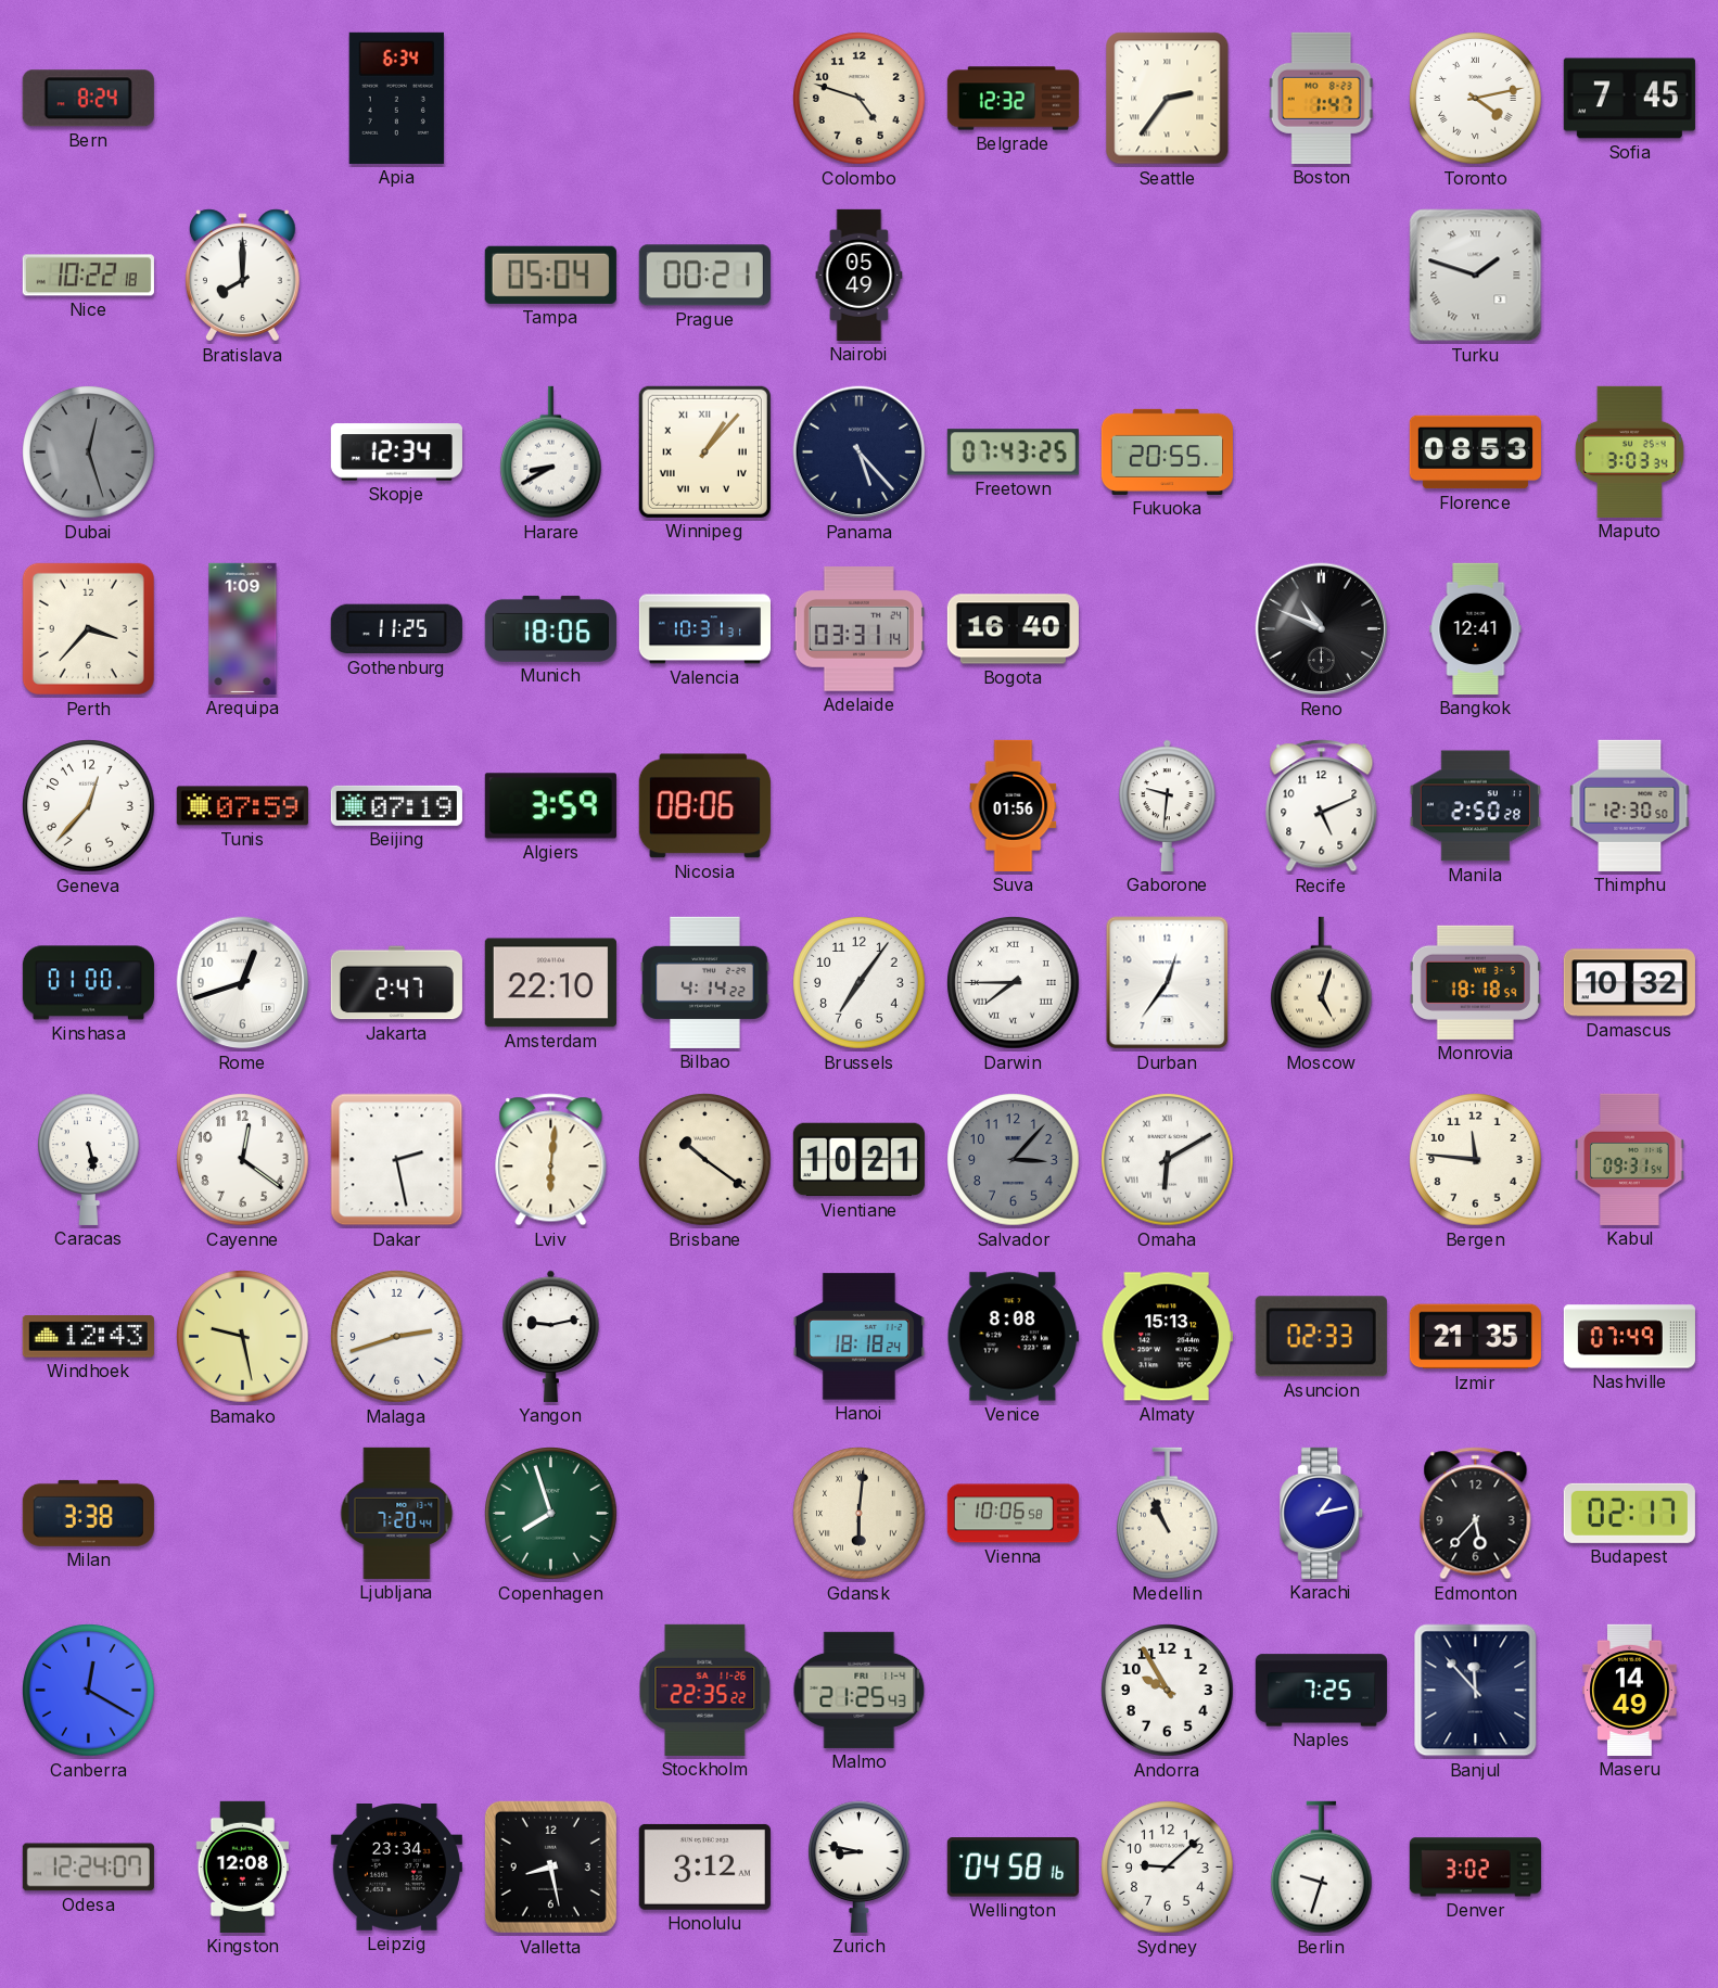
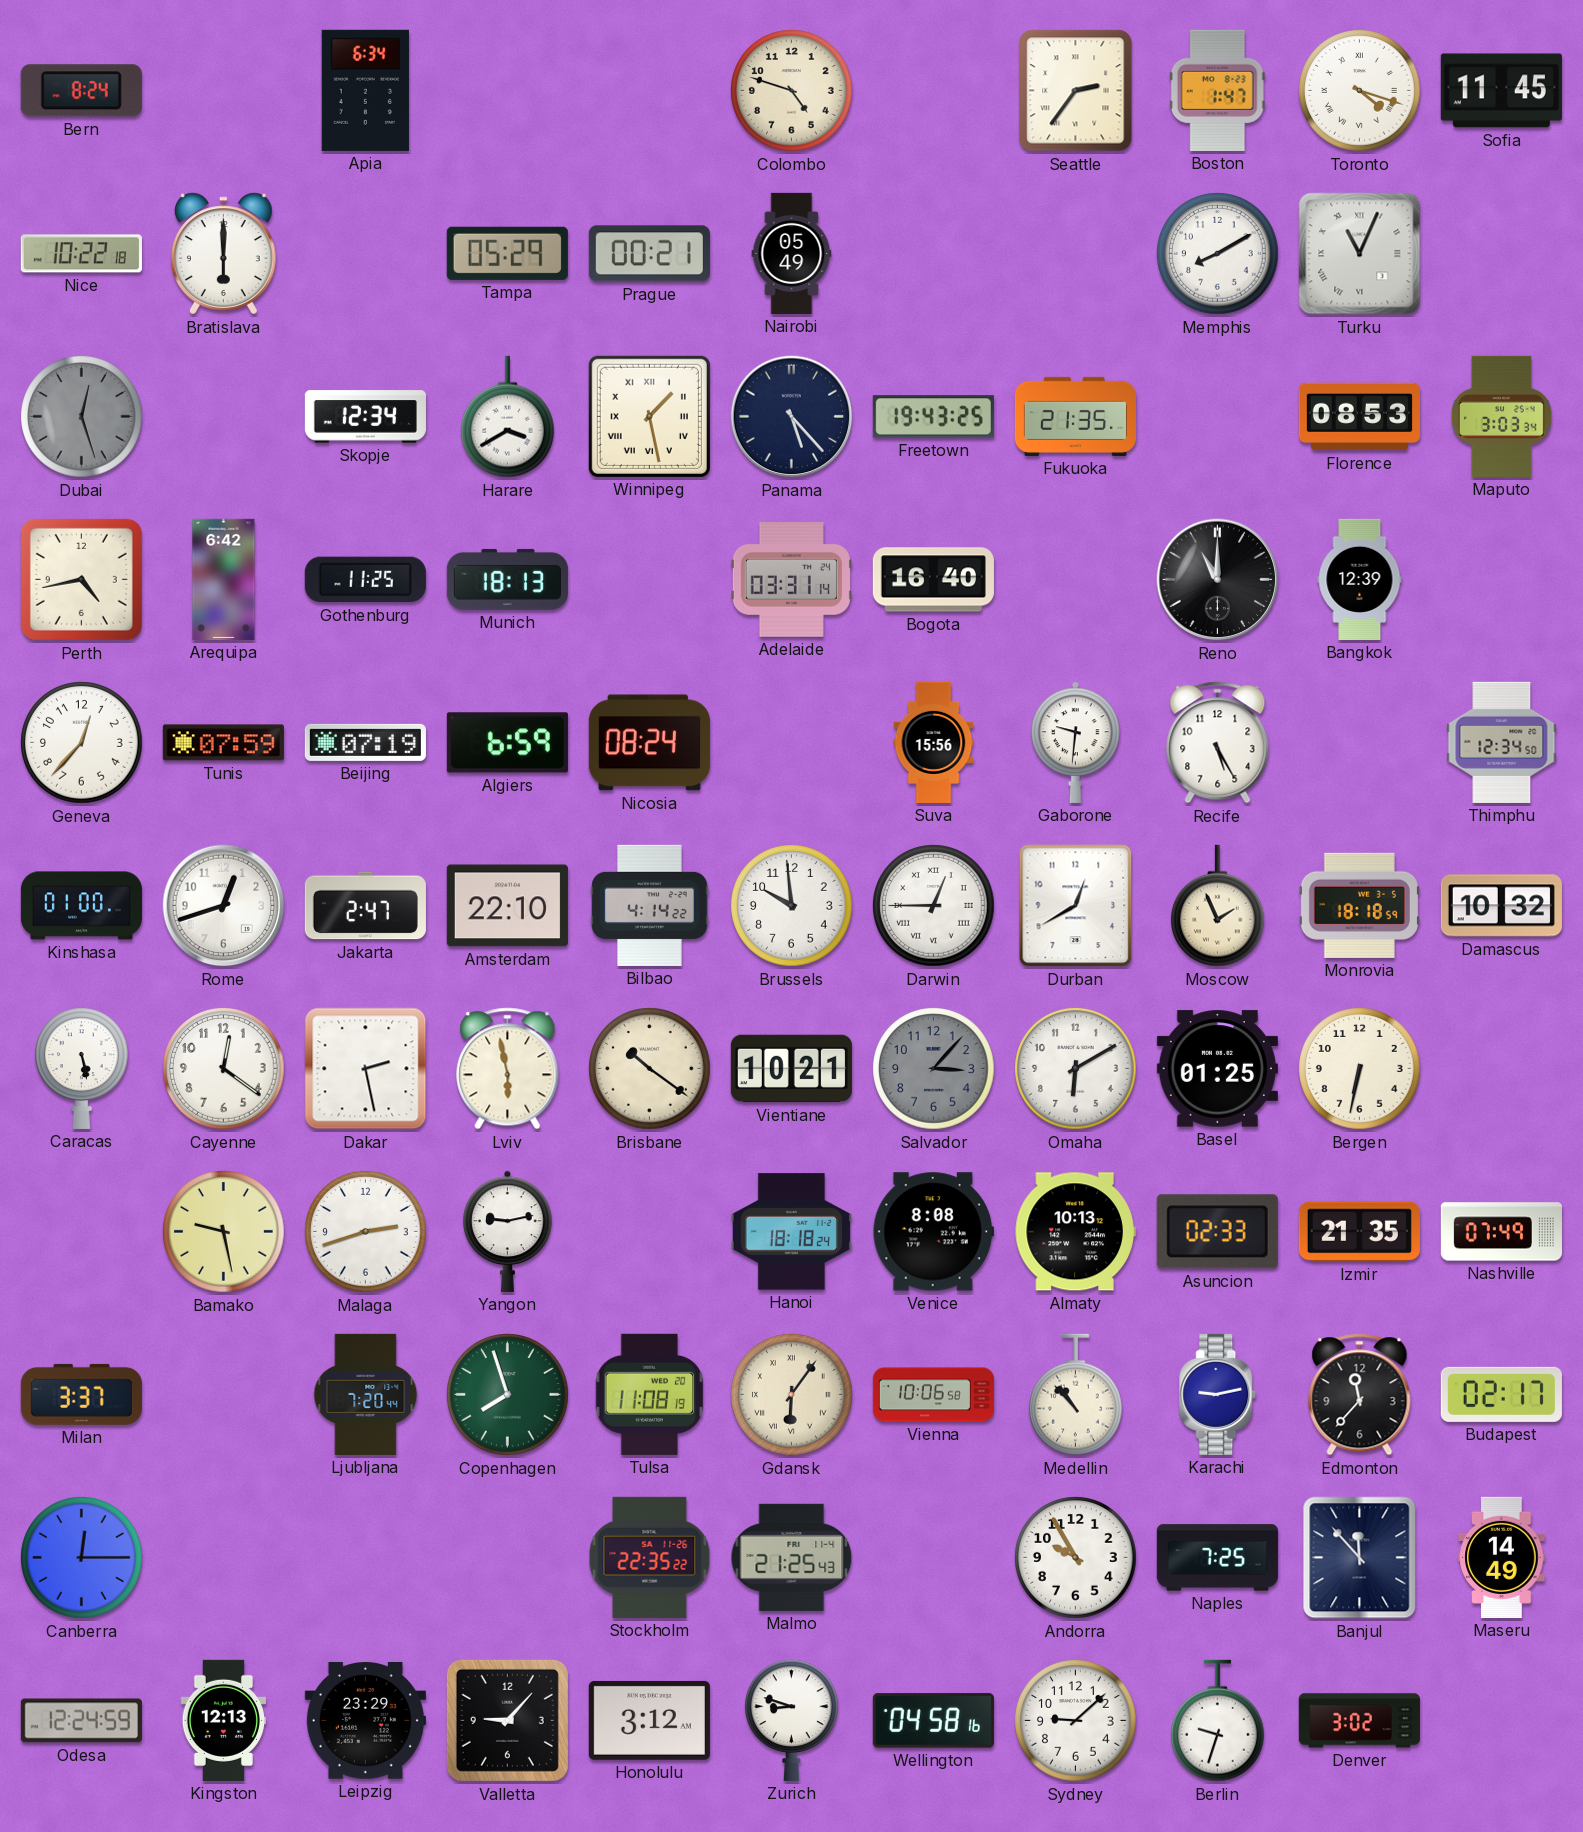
Belgrade: 12:32 -> none (1013, 99)
Toronto: 4:13 -> 4:18 (1360, 91)
Sofia: 7:45 -> 11:45 (1501, 91)
Bratislava: 8:00 -> 6:00 (223, 254)
Tampa: 05:04 -> 05:29 (507, 253)
Memphis: none -> 8:10 (1218, 254)
Turku: 1:48 -> 11:04 (1360, 254)
Harare: 8:40 -> 3:40 (508, 417)
Winnipeg: 1:07 -> 1:28 (649, 416)
Freetown: 07:43 -> 19:43 (933, 417)
Fukuoka: 20:55 -> 21:35 (1075, 416)
Perth: 3:37 -> 4:43 (81, 579)
Arequipa: 1:09 -> 6:42 (224, 579)
Munich: 18:06 -> 18:13 (507, 579)
Valencia: 10:31 -> none (704, 629)
Reno: 10:49 -> 11:00 (1218, 580)
Bangkok: 12:41 -> 12:39 (1360, 579)
Algiers: 3:59 -> 6:59 (507, 743)
Nicosia: 08:06 -> 08:24 (649, 743)
Suva: 01:56 -> 15:56 (934, 742)
Recife: 5:11 -> 5:25 (1218, 743)
Manila: 2:50 -> none (1475, 806)
Thimphu: 12:30 -> 12:34 (1502, 742)
Brussels: 7:06 -> 9:59 (792, 906)
Darwin: 7:45 -> 12:45 (934, 906)
Durban: 12:36 -> 12:40 (1076, 906)
Moscow: 5:03 -> 1:56 (1218, 906)
Lviv: 6:01 -> 5:58 (508, 1069)
Omaha numerals: Roman -> Arabic (1076, 1069)
Basel: none -> 01:25 (1217, 1069)
Bergen: 11:46 -> 6:32 (1360, 1069)
Kabul: 09:31 -> none (1630, 1159)
Windhoek: 12:43 -> none (88, 1337)
Almaty: 15:13 -> 10:13 (1075, 1232)
Milan: 3:38 -> 3:37 (81, 1394)
Tulsa: none -> 11:08 (650, 1394)
Gdansk: 6:01 -> 6:06 (792, 1395)
Medellin: 10:56 -> 10:53 (1076, 1395)
Karachi: 1:13 -> 9:13 (1218, 1394)
Edmonton: 5:37 -> 11:37 (1360, 1395)
Canberra: 12:20 -> 12:15 (82, 1558)
Odesa: 12:24:07 -> 12:24:59 (81, 1721)
Kingston: 12:08 -> 12:13 (223, 1720)
Leipzig: 23:34 -> 23:29 (365, 1721)
Valletta: 8:28 -> 9:07 (507, 1720)
Zurich: 8:47 -> 8:48 (792, 1720)
